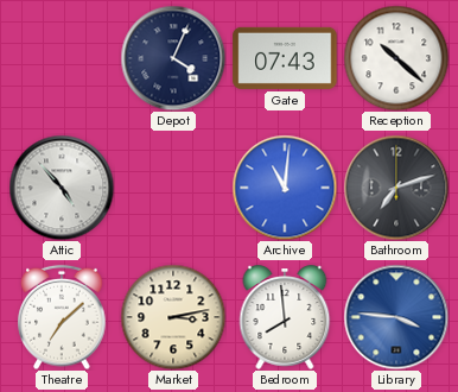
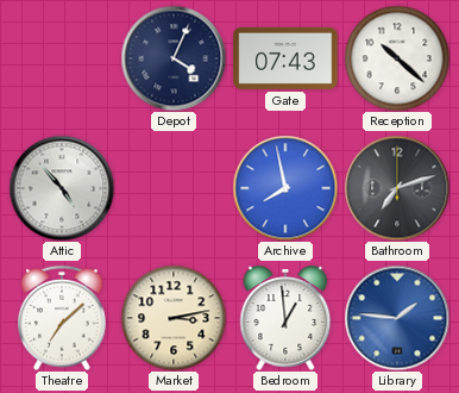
Archive: 11:01 -> 7:58 (285, 188)
Bedroom: 7:59 -> 12:59 (285, 318)
Library: 3:46 -> 1:46 (397, 318)
